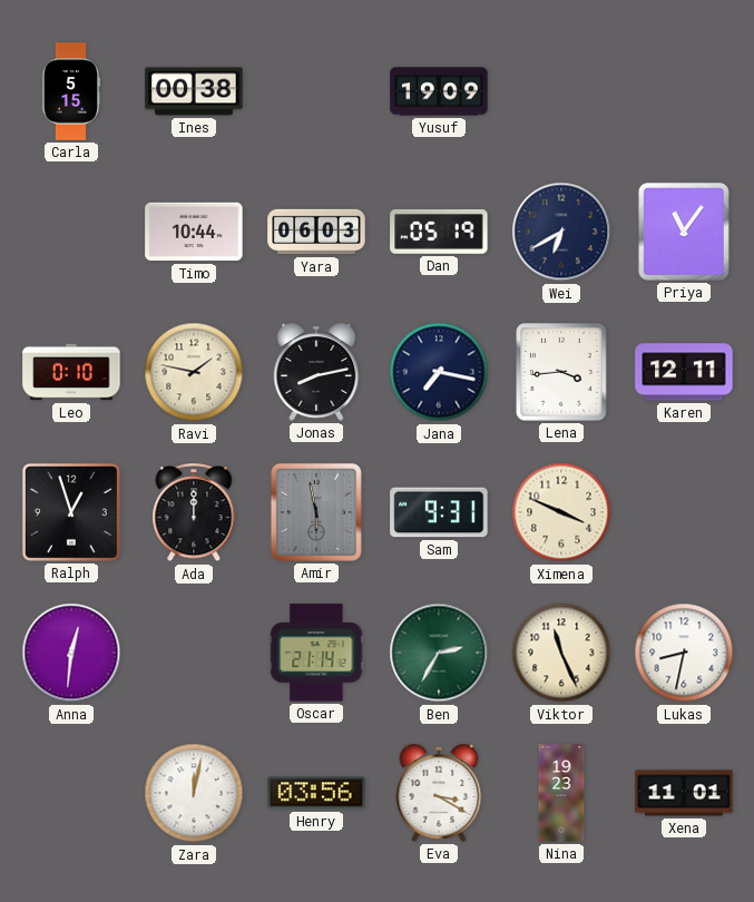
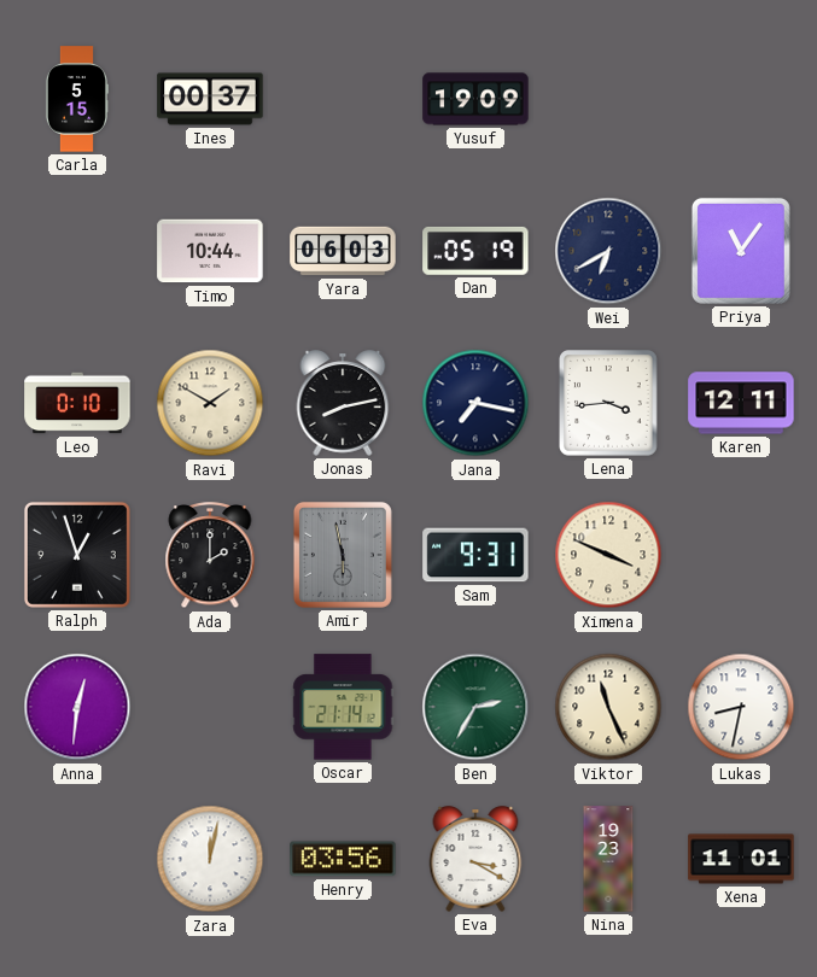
Ines: 00:38 -> 00:37 (210, 99)
Ravi: 1:47 -> 1:50 (210, 403)
Ada: 12:00 -> 2:00 (210, 556)
